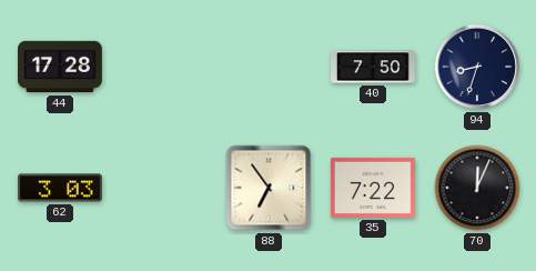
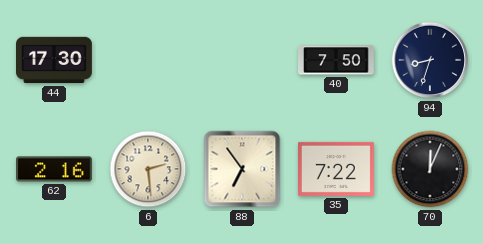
44: 17:28 -> 17:30 (55, 60)
62: 3:03 -> 2:16 (55, 169)
6: none -> 2:29 (148, 169)
